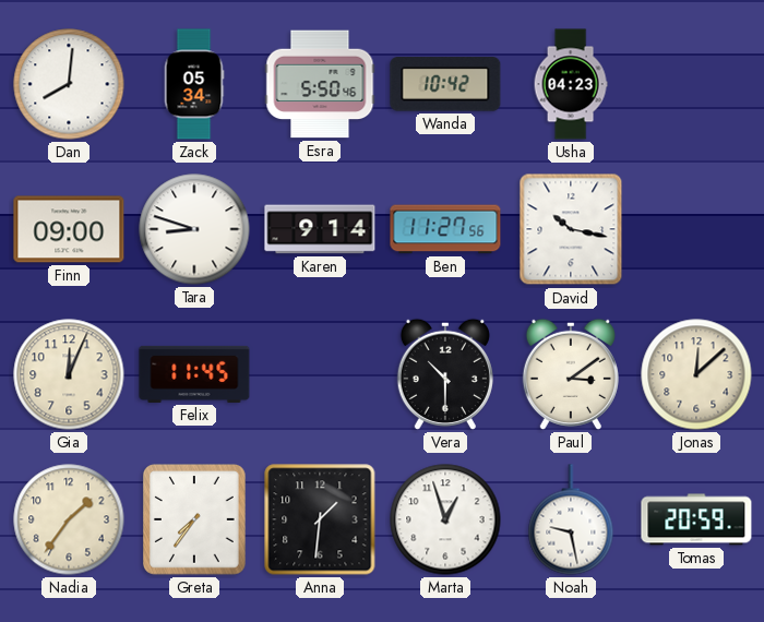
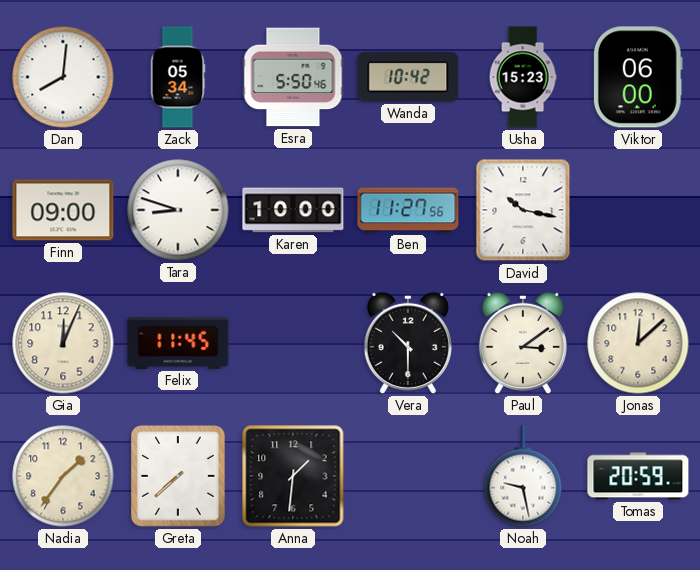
Usha: 04:23 -> 15:23 (523, 77)
Viktor: none -> 06:00 (638, 77)
Karen: 9:14 -> 10:00 (293, 210)
Greta: 7:36 -> 7:38 (179, 477)
Marta: 12:57 -> none (445, 519)
